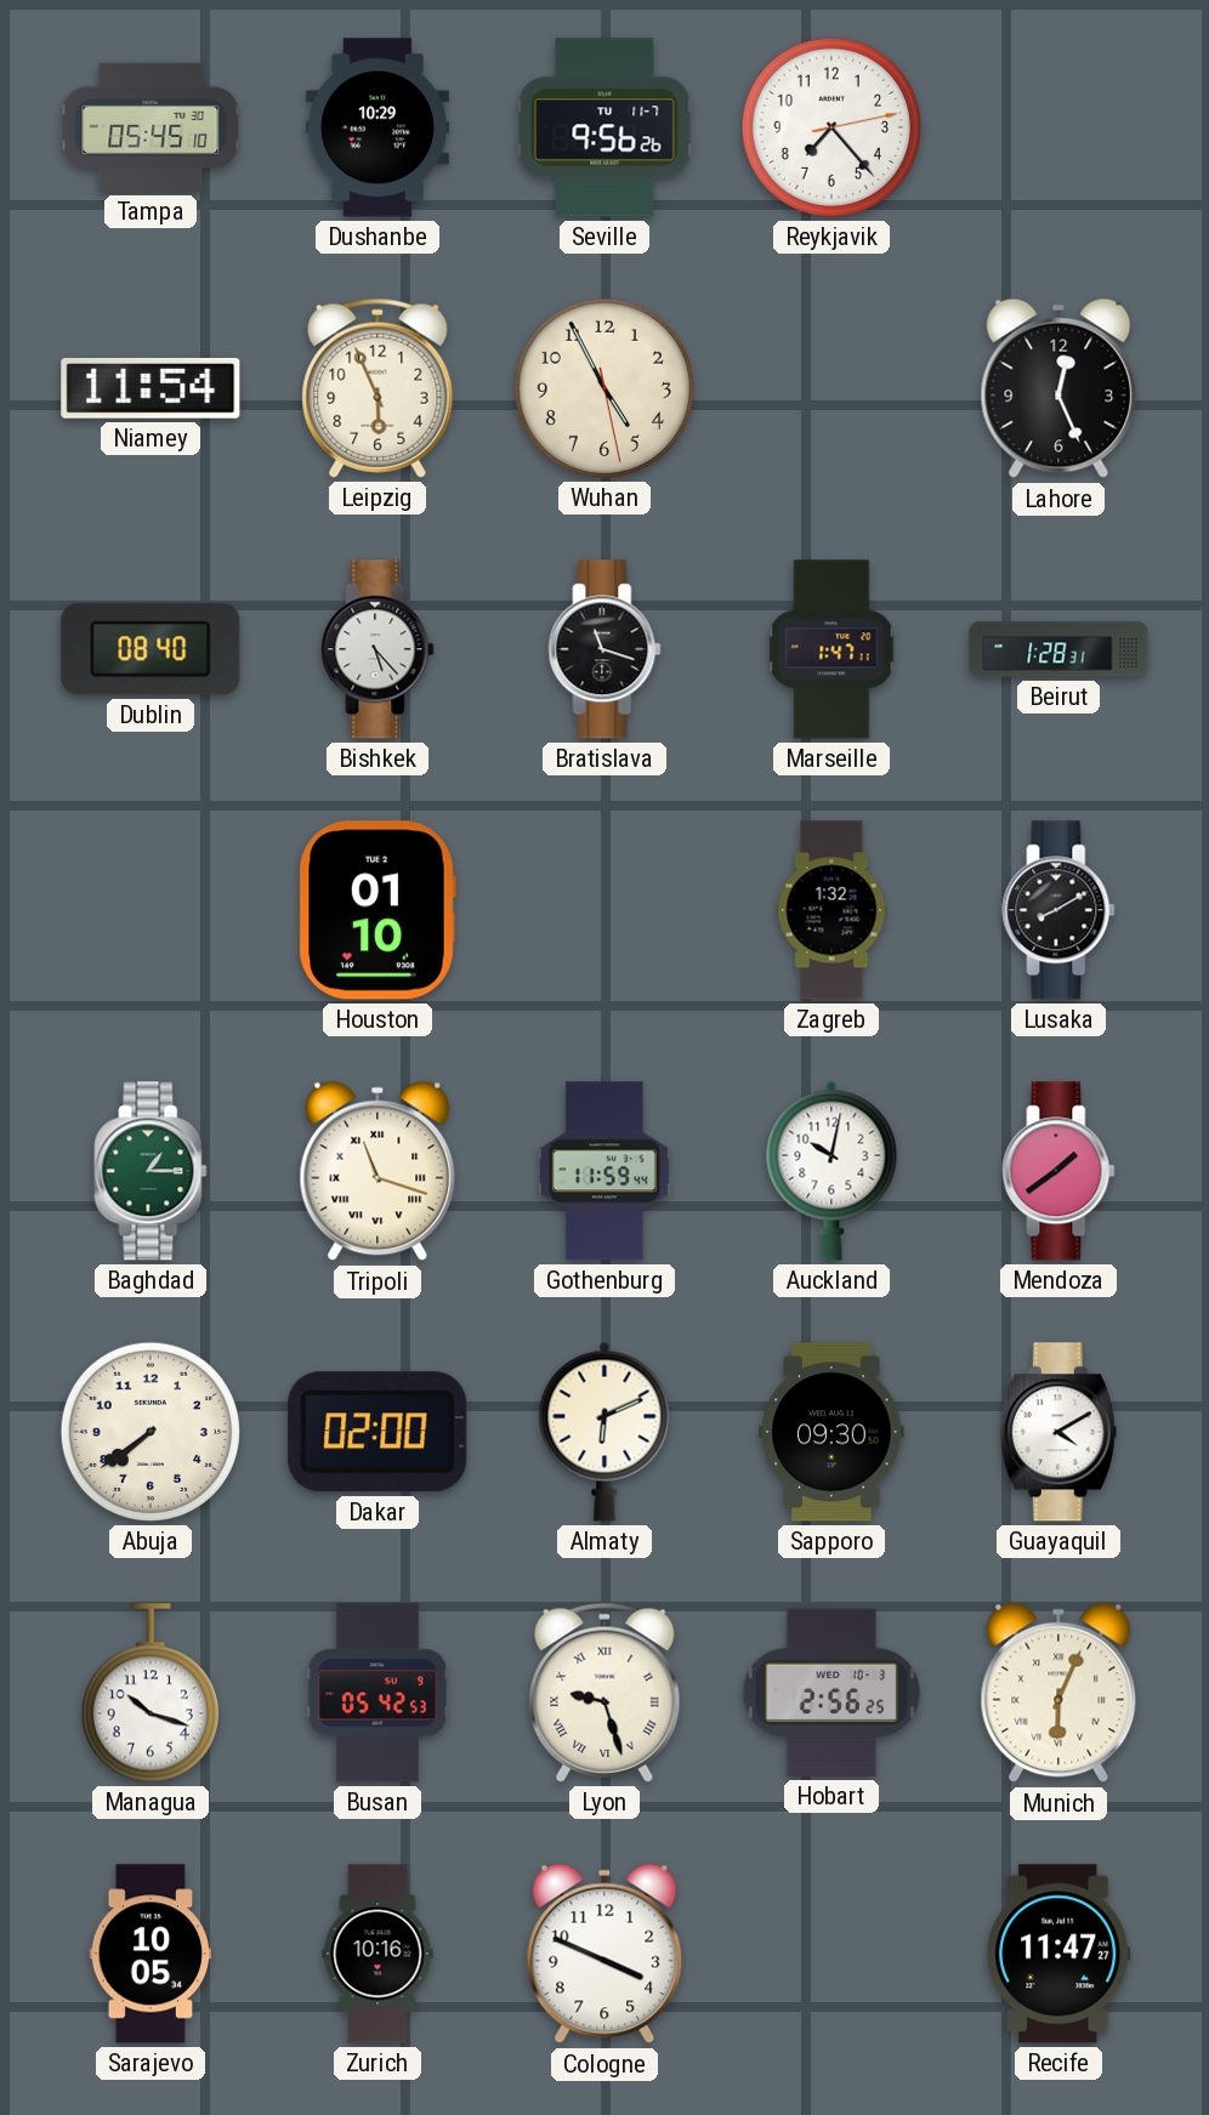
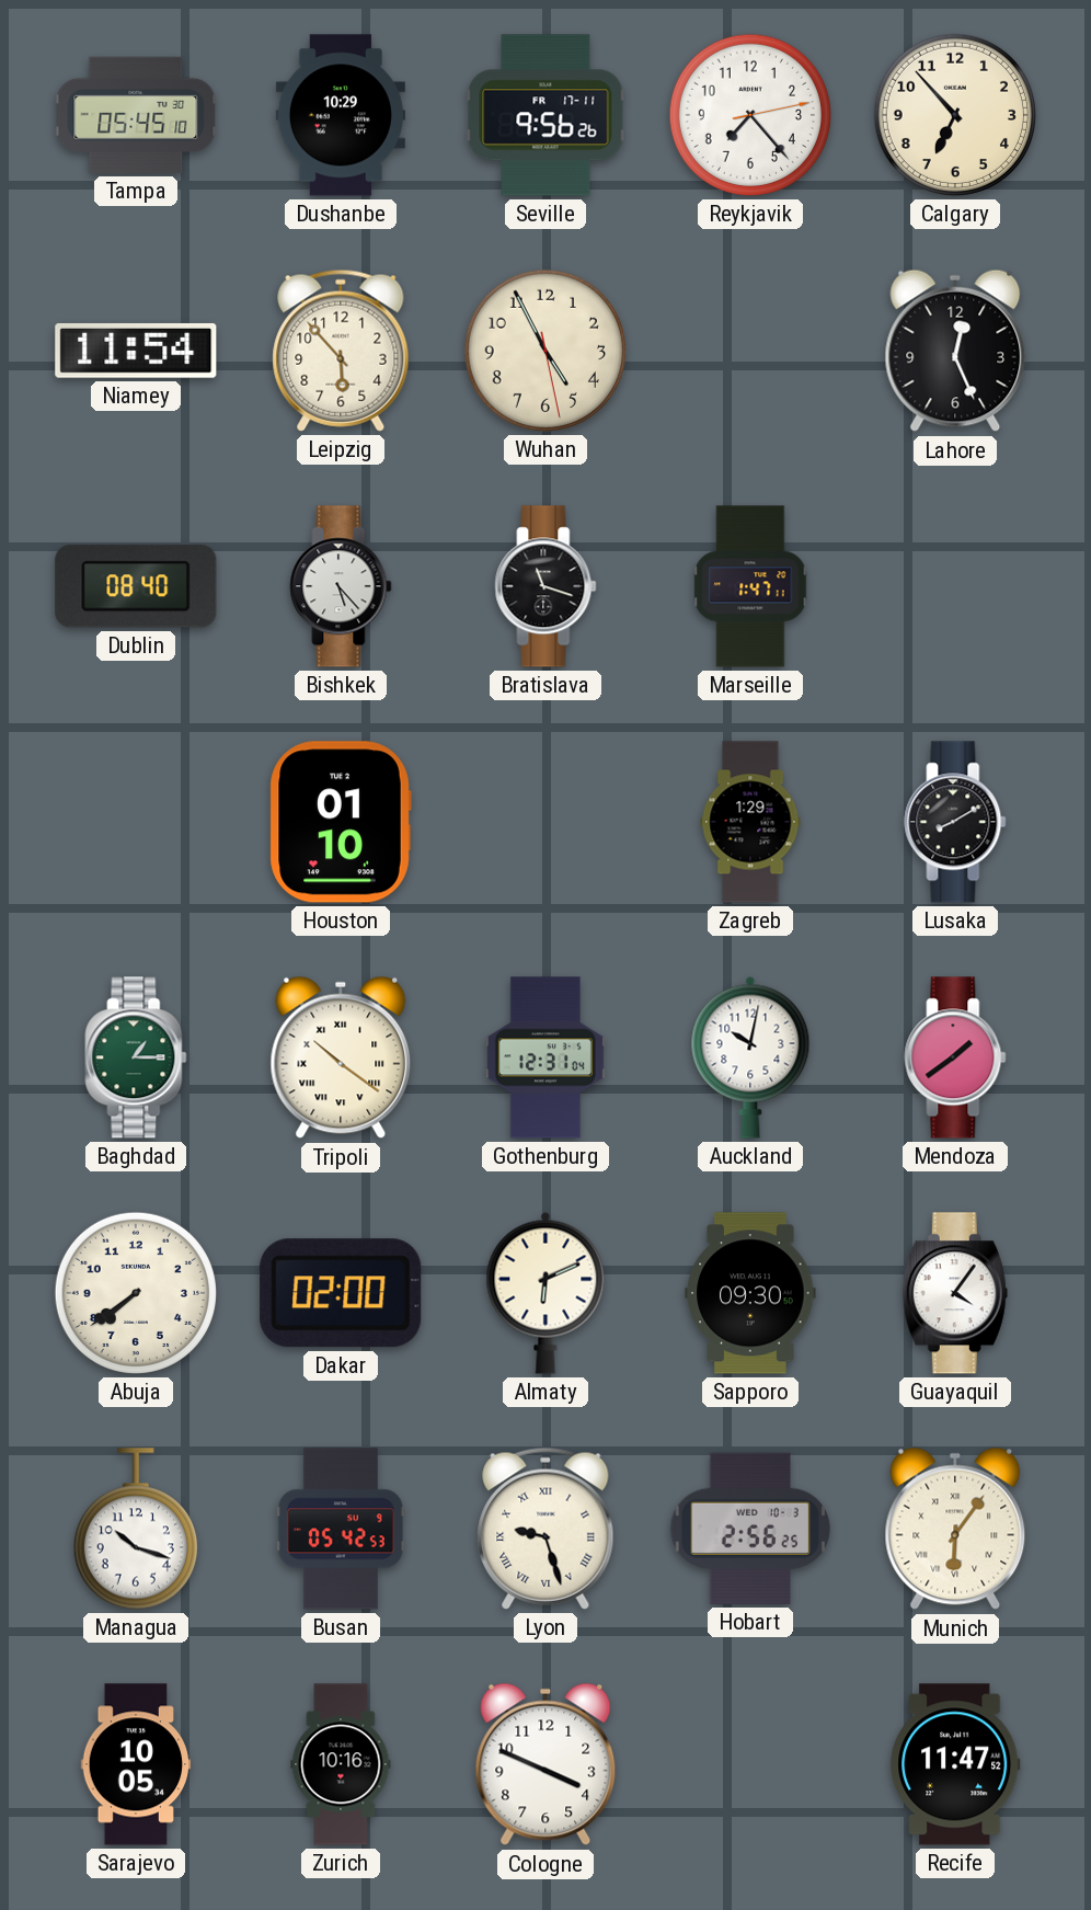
Seville date: TU 11-7 -> FR 17-11 (545, 115)
Calgary: none -> 6:53 (955, 115)
Leipzig: 5:56 -> 5:53 (341, 351)
Beirut: 1:28 -> none (1058, 649)
Zagreb: 1:32 -> 1:29 (750, 822)
Tripoli: 11:18 -> 10:21 (341, 1057)
Gothenburg: 11:59 -> 12:31 (545, 1057)
Guayaquil: 4:10 -> 4:06 (955, 1293)
Munich: 6:04 -> 6:06 (955, 1529)
Recife: 11:47:27 -> 11:47:52 (955, 1764)
